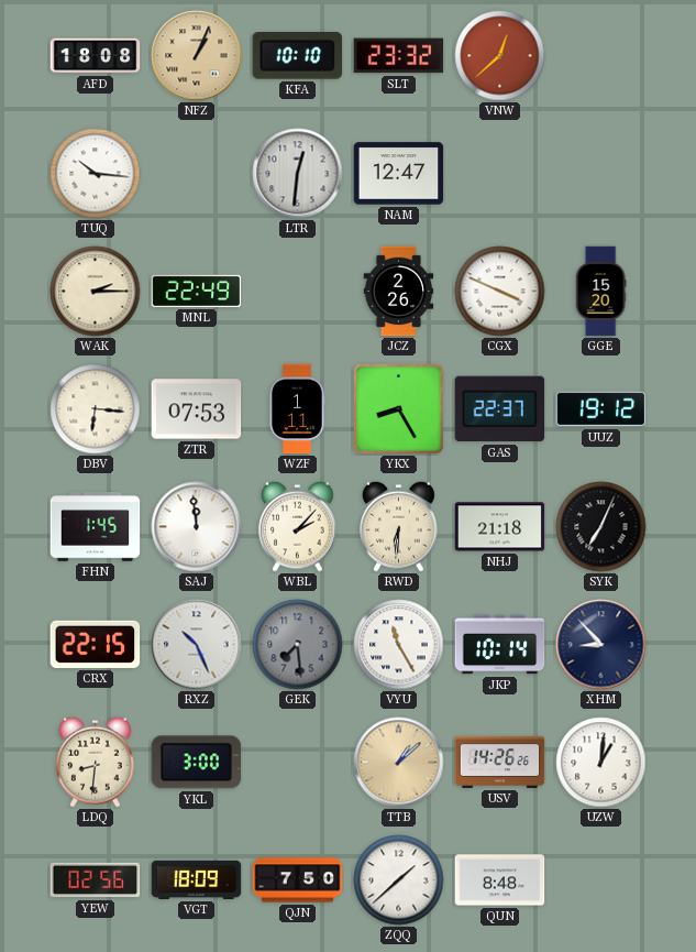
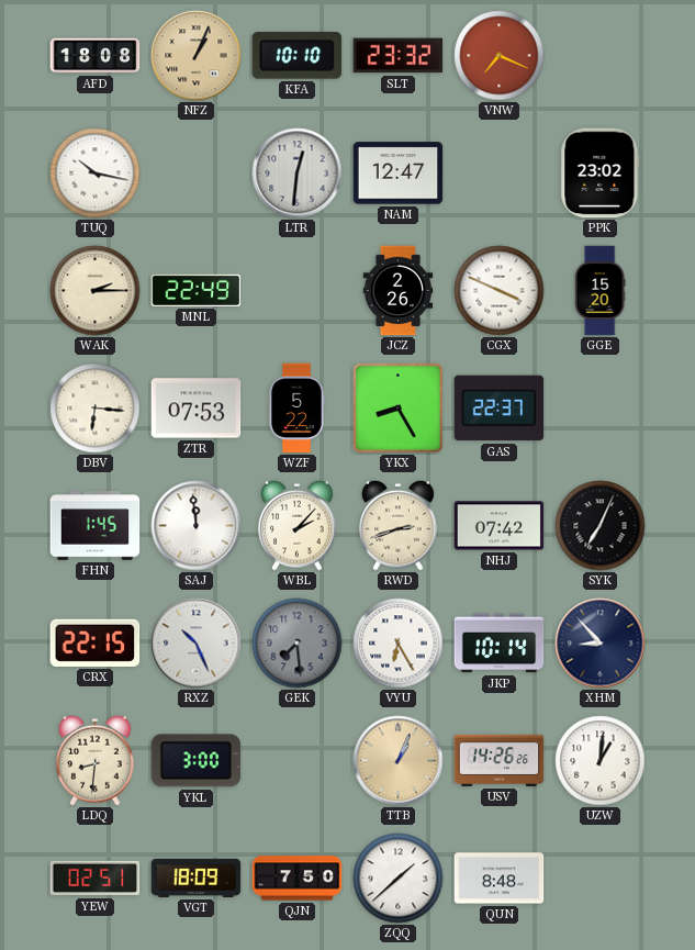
VNW: 12:38 -> 7:19 (500, 56)
TUQ: 10:16 -> 10:17 (96, 174)
PPK: none -> 23:02 (601, 174)
WZF: 1:11 -> 5:22 (296, 409)
UUZ: 19:12 -> none (601, 409)
RWD: 6:31 -> 2:42 (399, 525)
NHJ: 21:18 -> 07:42 (500, 526)
VYU: 11:25 -> 6:25 (399, 644)
TTB: 1:08 -> 1:04 (399, 761)
YEW: 02:56 -> 02:51 (96, 879)
